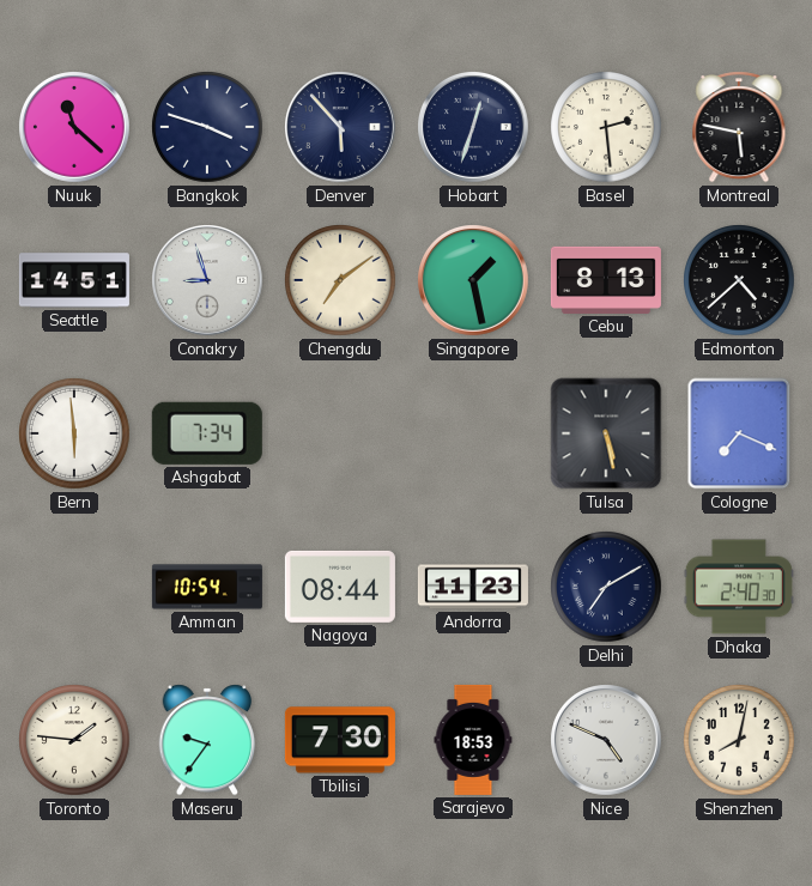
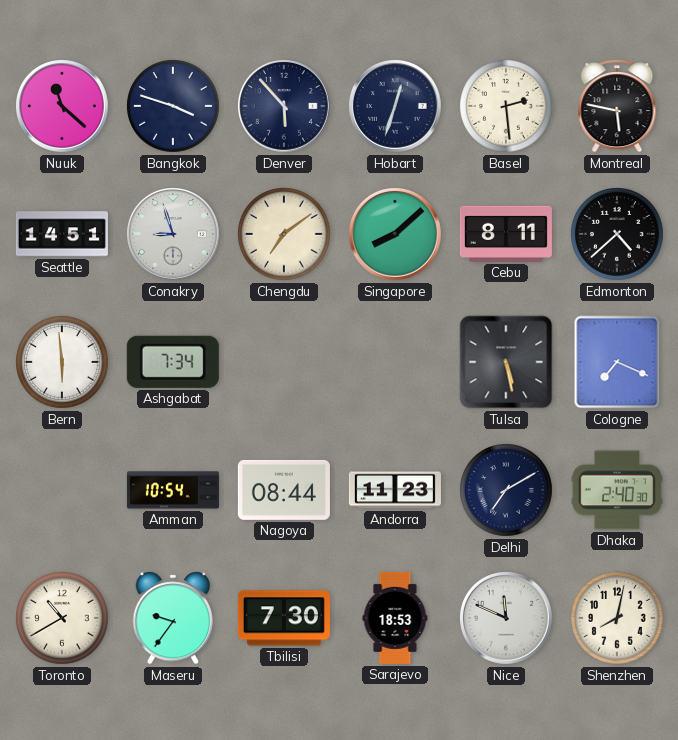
Singapore: 1:28 -> 8:08 (396, 235)
Cebu: 8:13 -> 8:11 (506, 234)
Toronto: 1:46 -> 10:40 (62, 618)
Nice: 4:49 -> 11:49 (507, 619)
